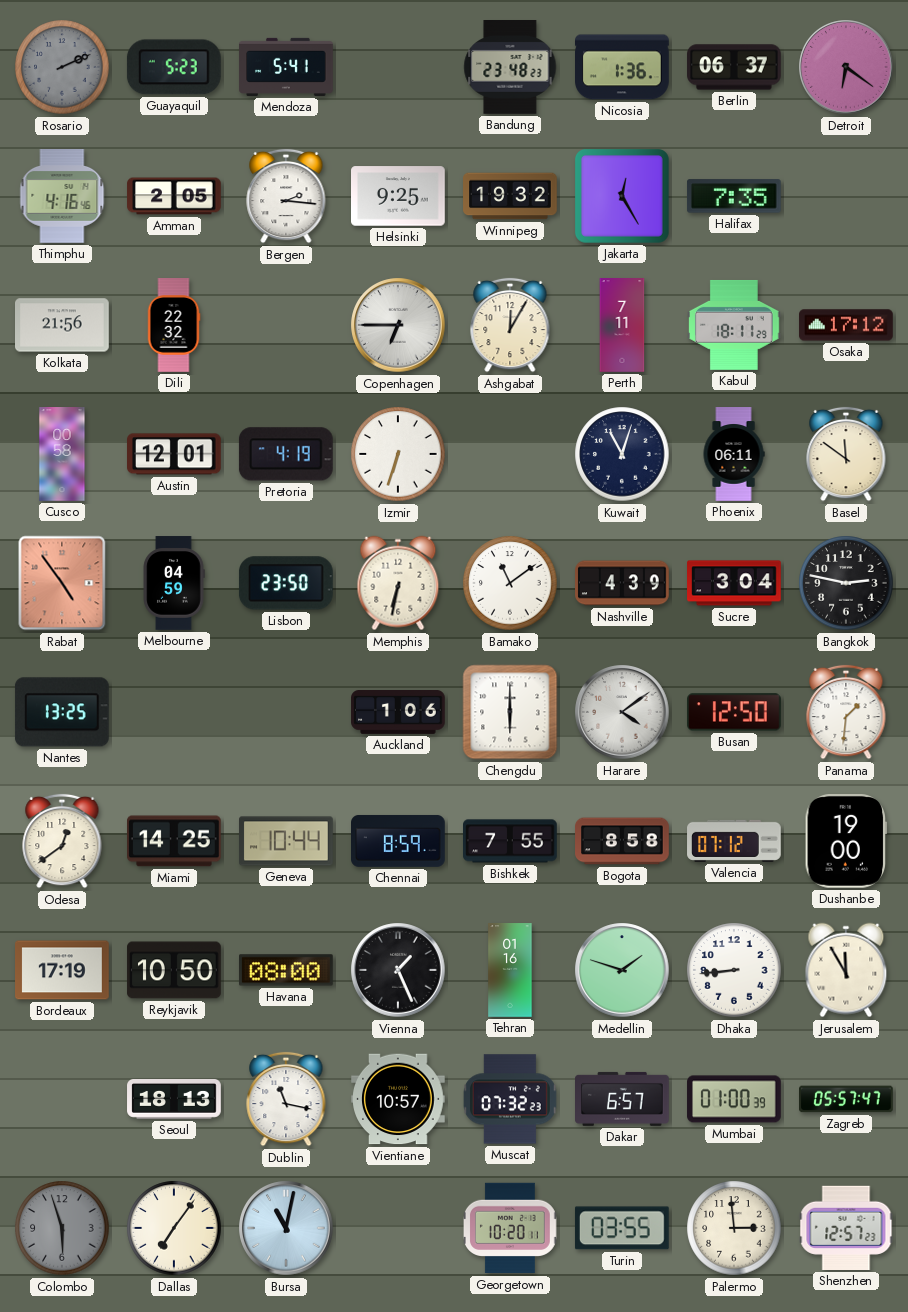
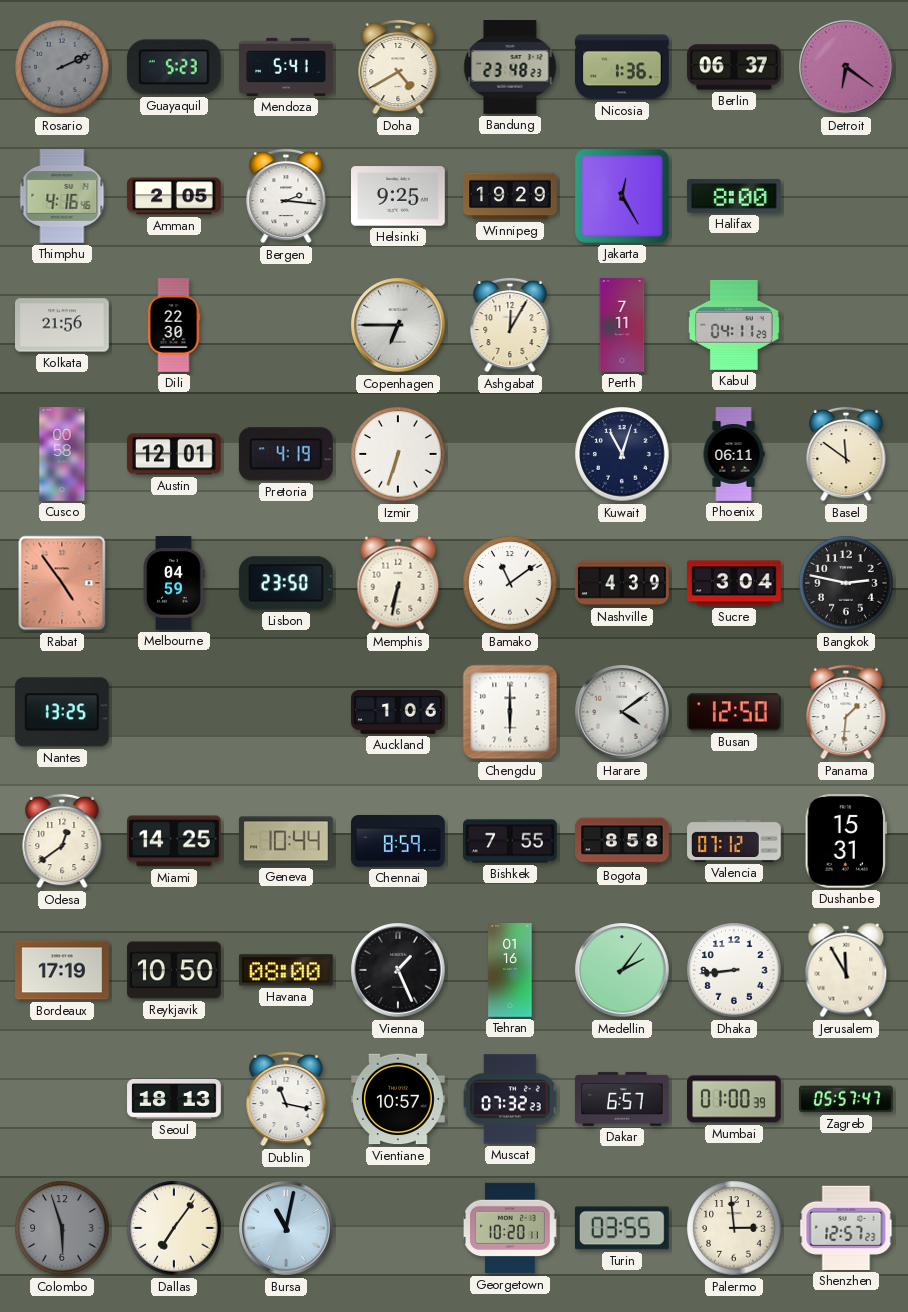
Doha: none -> 4:40 (398, 67)
Winnipeg: 19:32 -> 19:29 (510, 196)
Halifax: 7:35 -> 8:00 (735, 196)
Dili: 22:32 -> 22:30 (174, 325)
Kabul: 18:11 -> 04:11 (735, 325)
Osaka: 17:12 -> none (846, 325)
Dushanbe: 19:00 -> 15:31 (846, 842)
Medellin: 1:48 -> 2:06 (622, 970)
